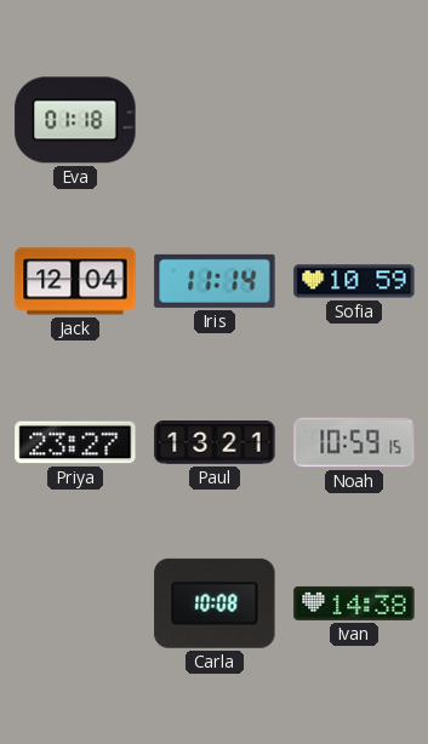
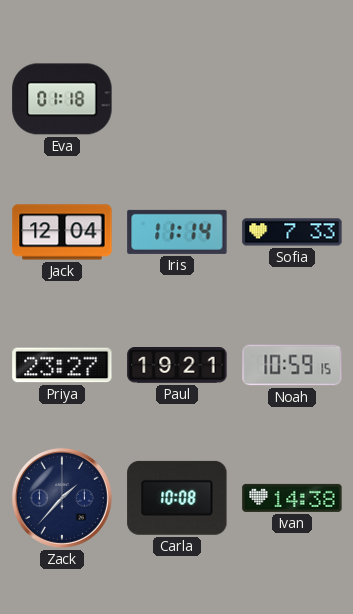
Sofia: 10:59 -> 7:33 (292, 232)
Paul: 13:21 -> 19:21 (177, 365)
Zack: none -> 1:37 (62, 498)
